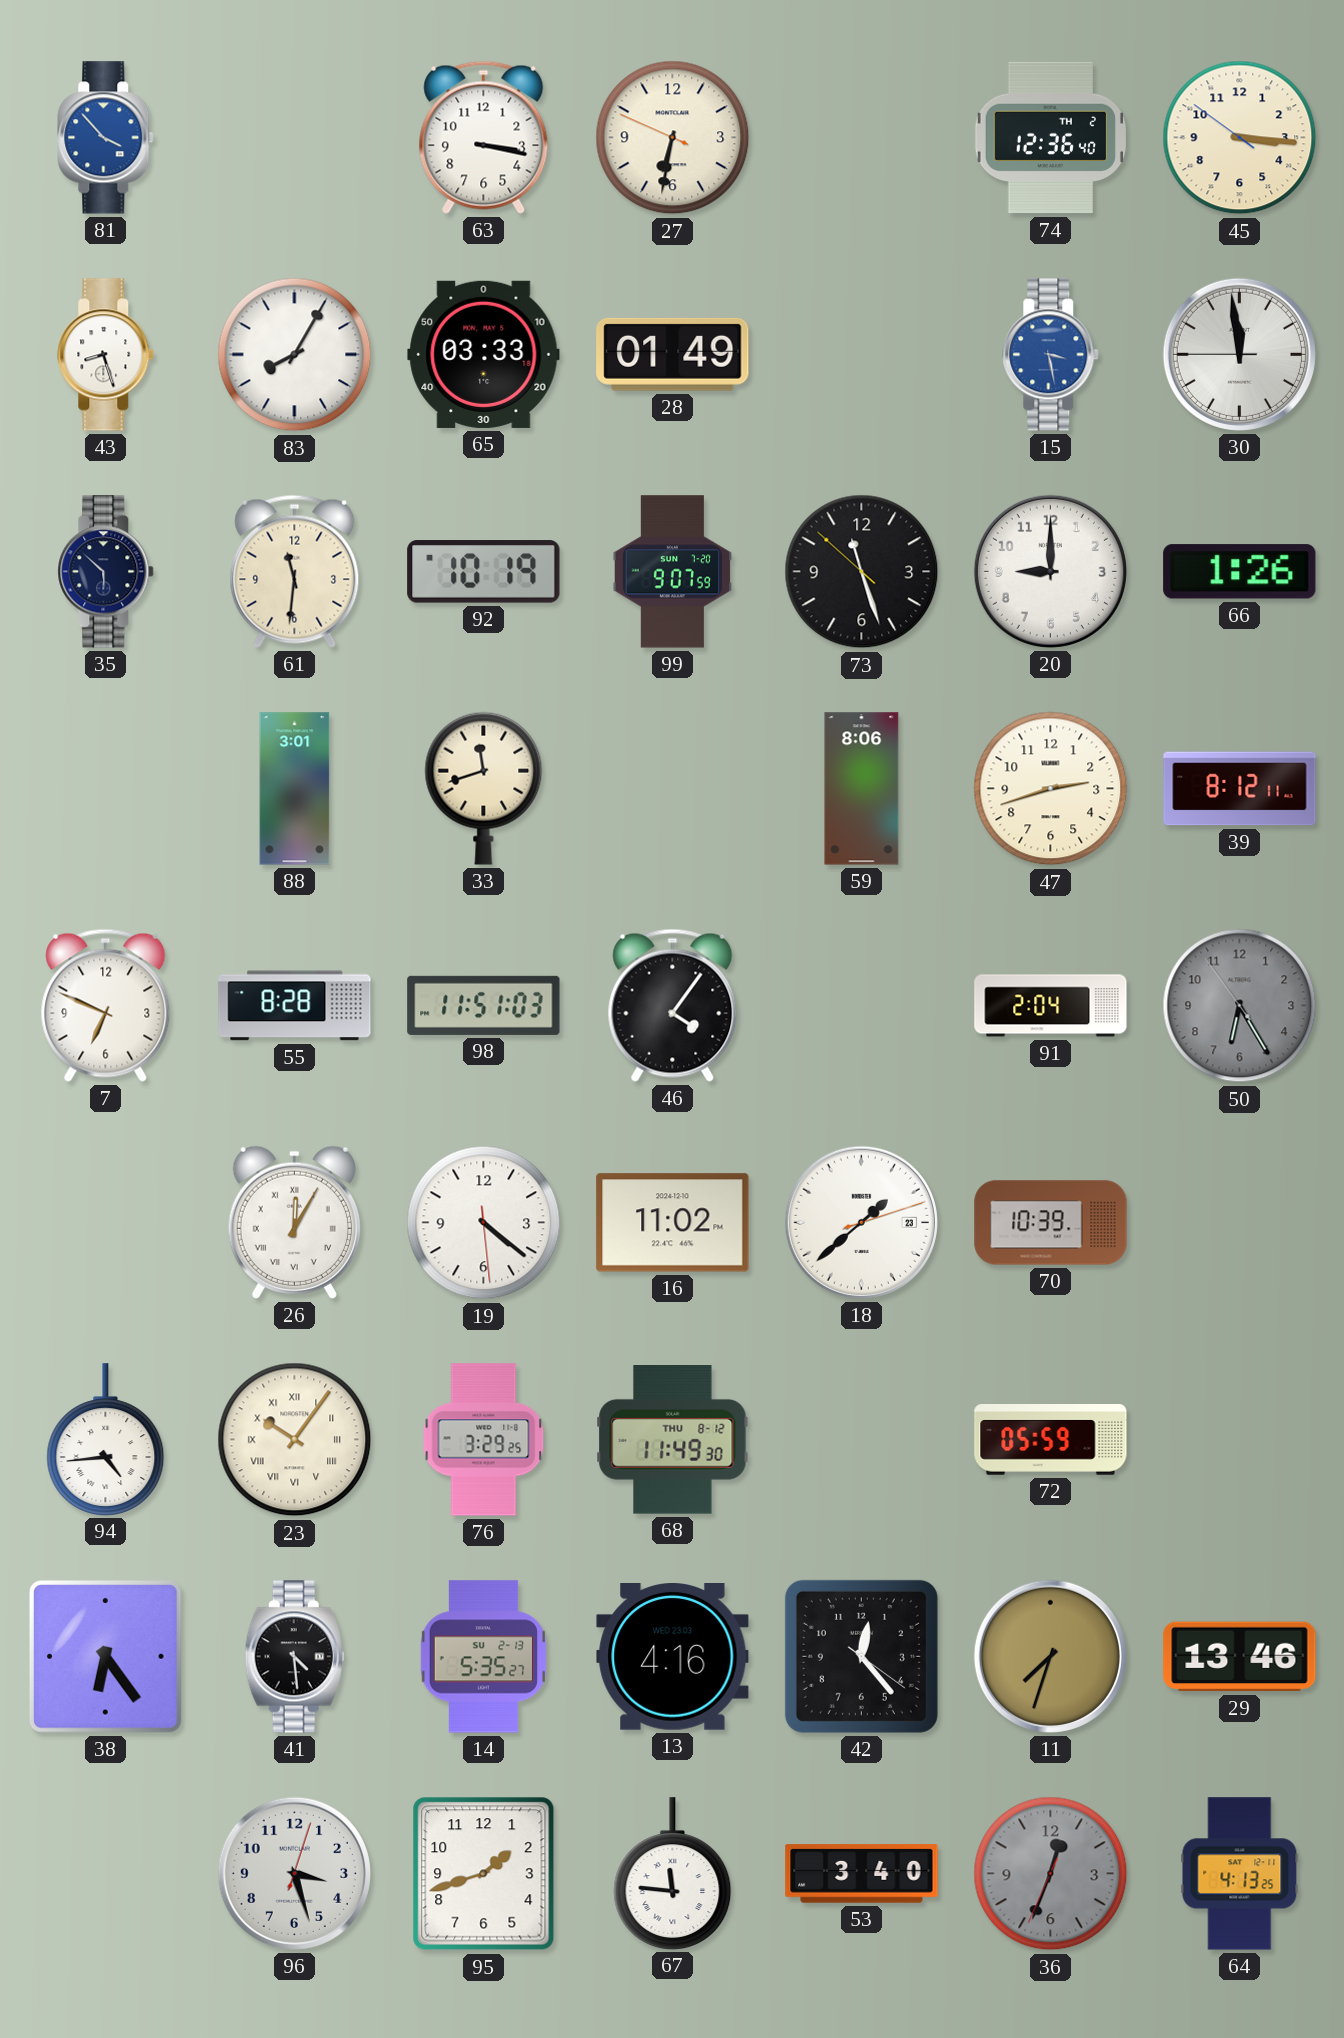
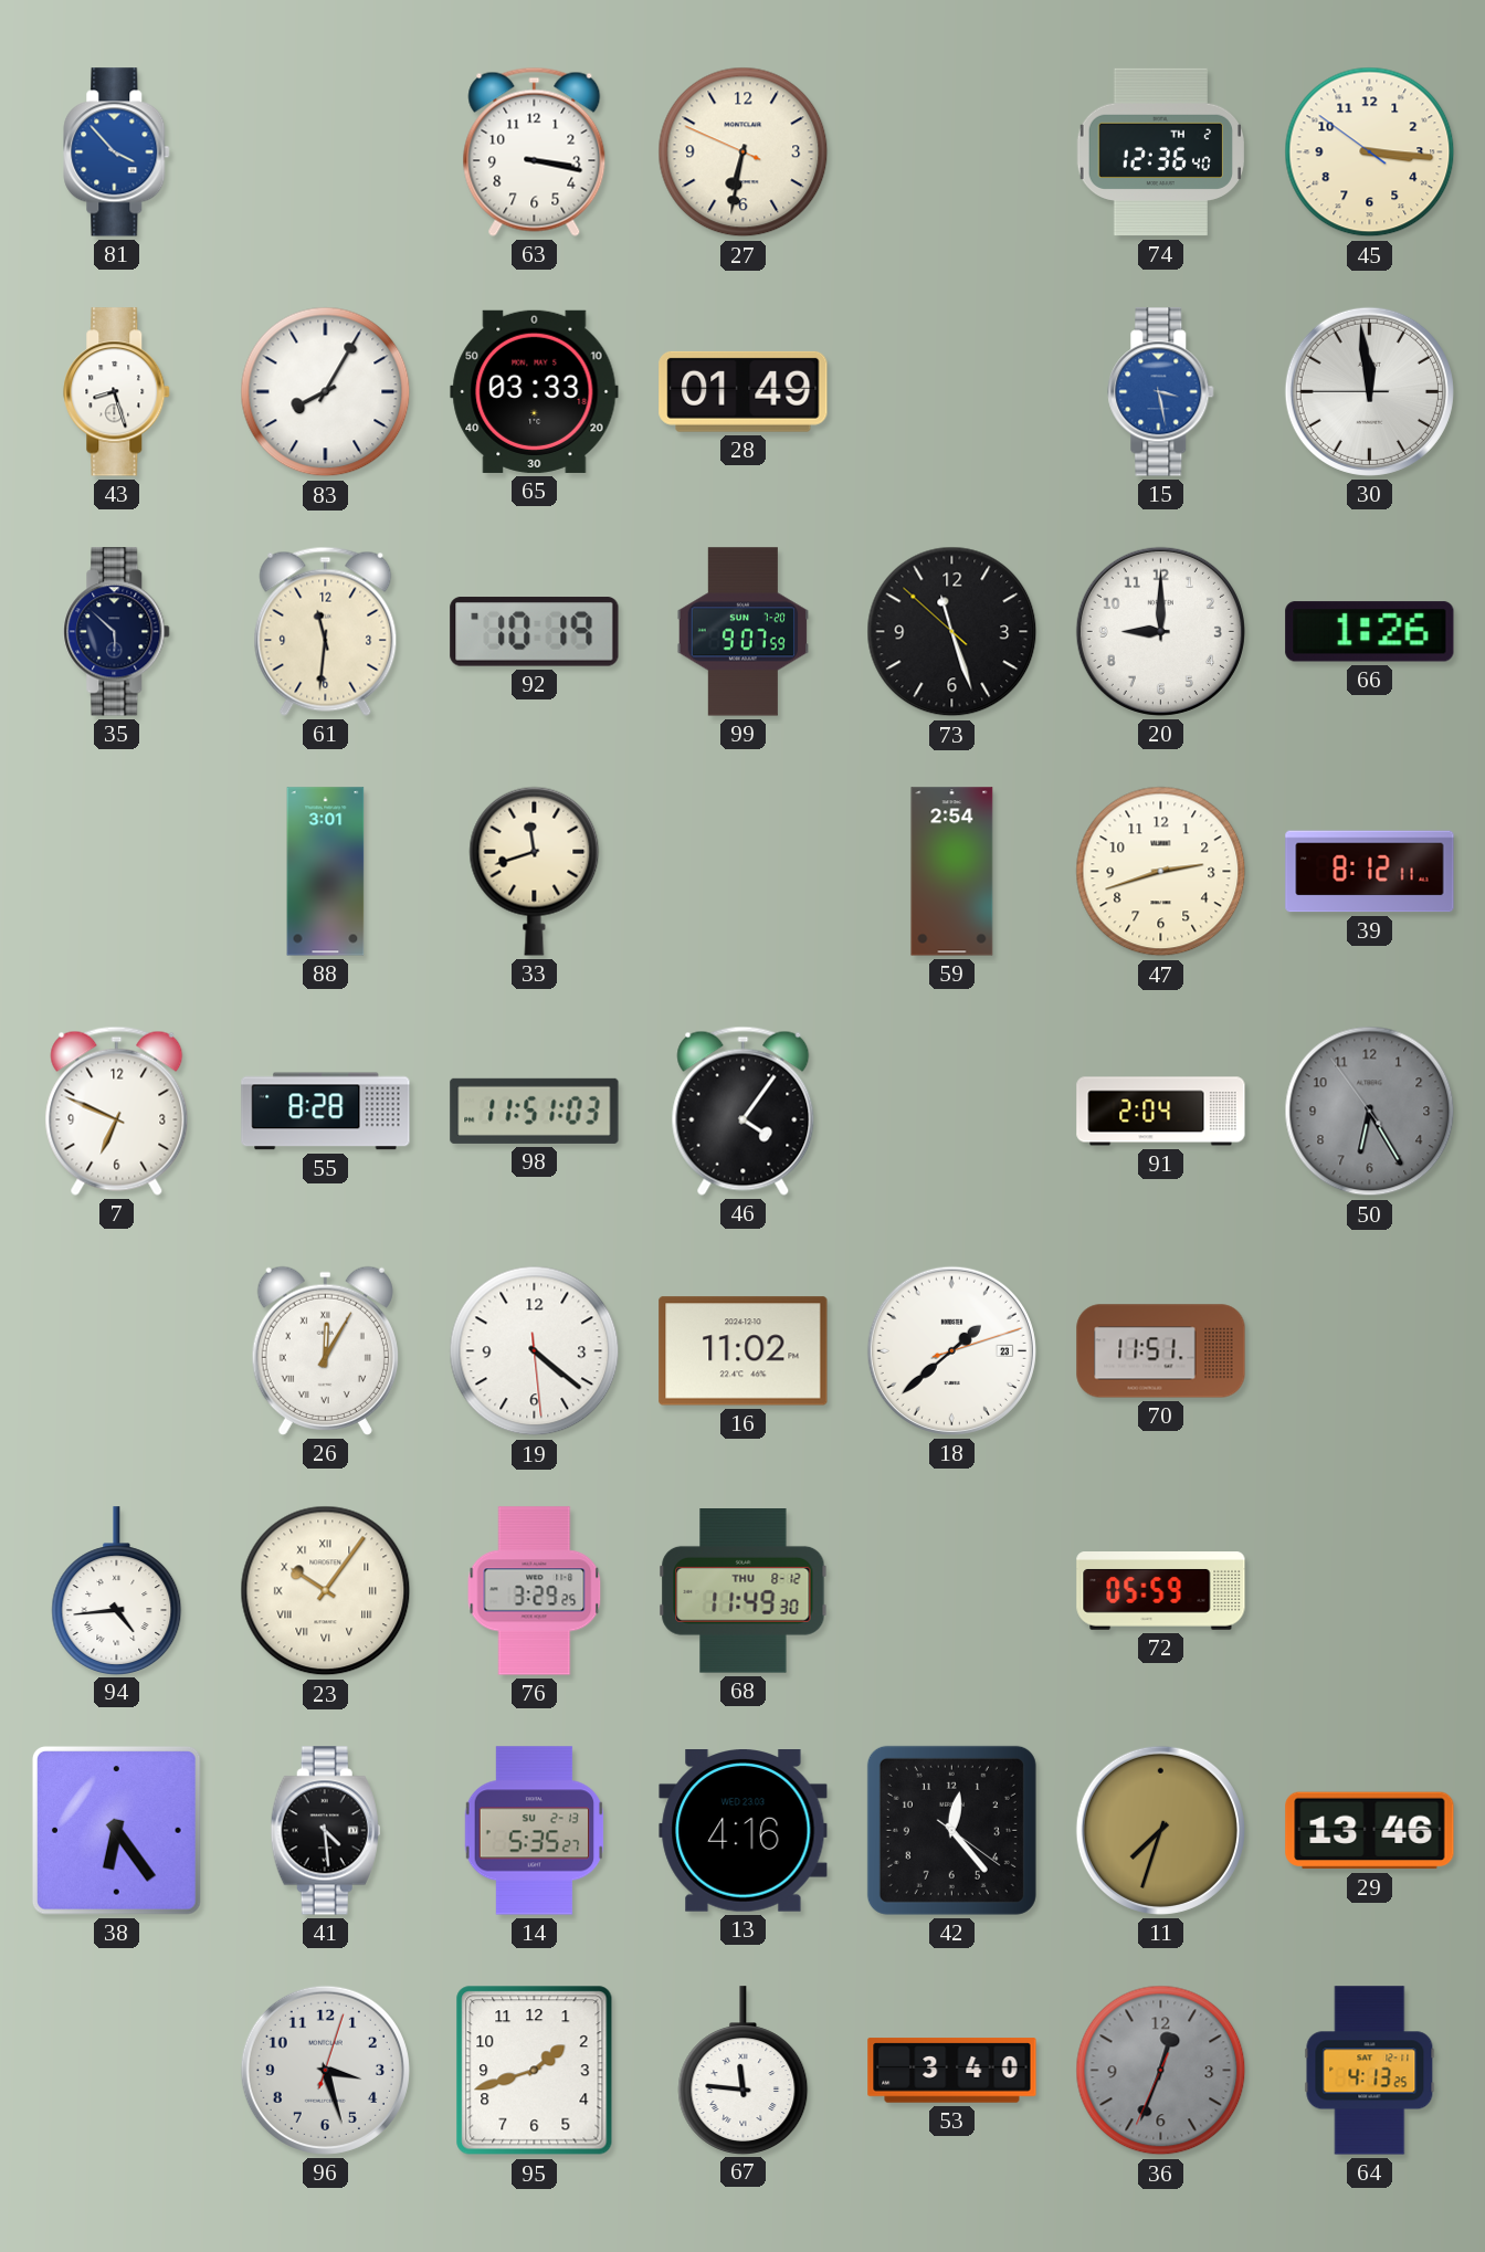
59: 8:06 -> 2:54 (952, 872)
70: 10:39 -> 11:51 (1161, 1351)
